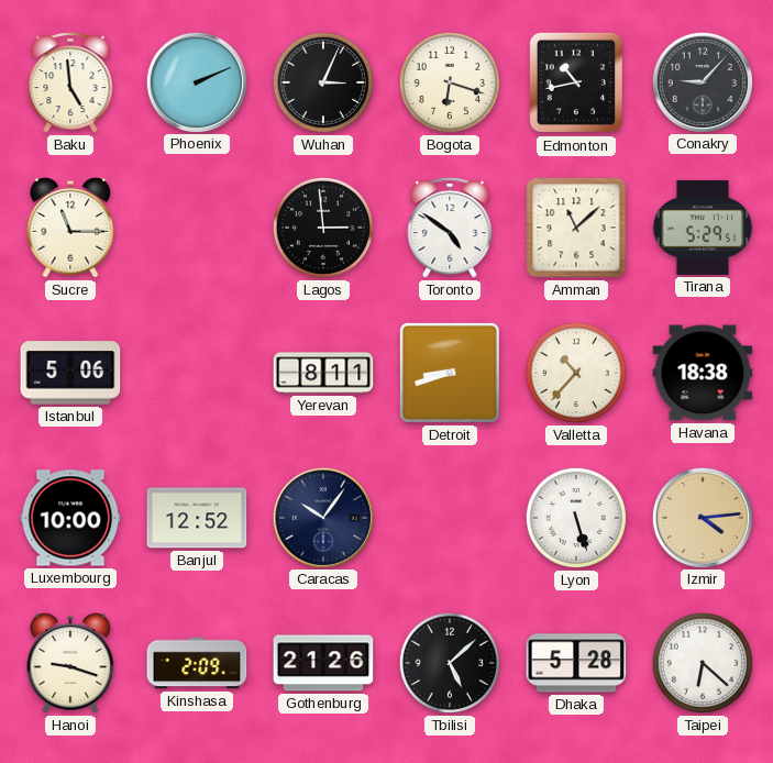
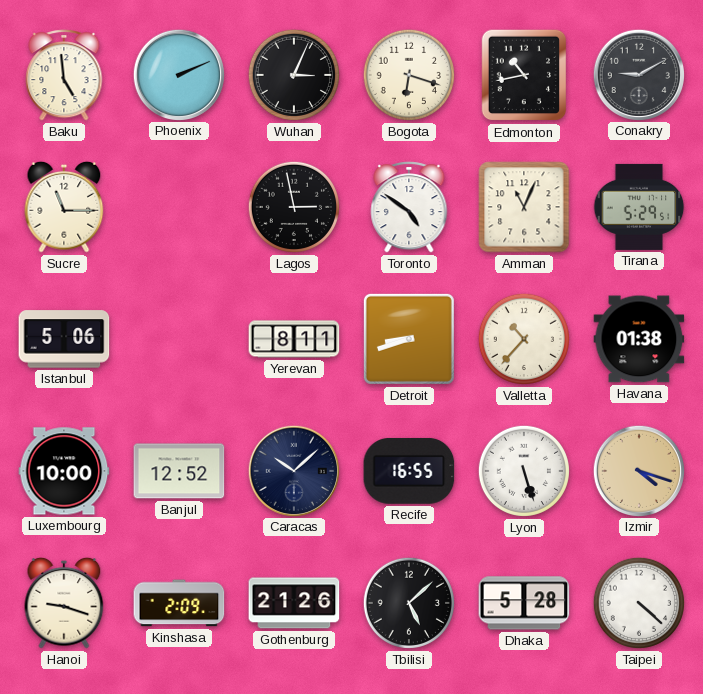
Conakry: 9:07 -> 9:10 (638, 74)
Lagos: 2:59 -> 2:58 (293, 207)
Amman: 11:08 -> 11:04 (524, 207)
Havana: 18:38 -> 01:38 (639, 339)
Caracas: 10:06 -> 10:08 (293, 470)
Recife: none -> 16:55 (409, 471)
Izmir: 4:14 -> 4:18 (638, 470)
Taipei: 6:22 -> 4:22 (638, 603)
